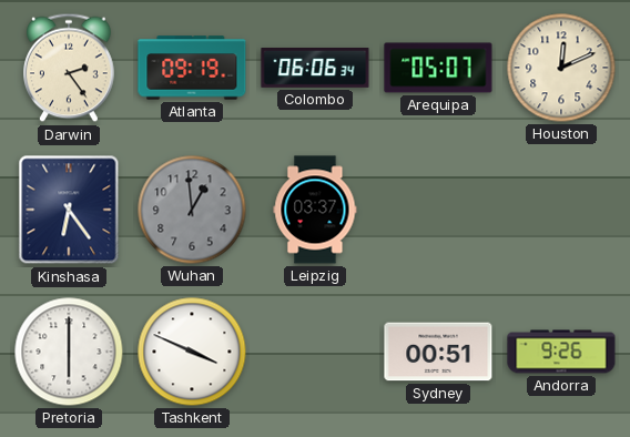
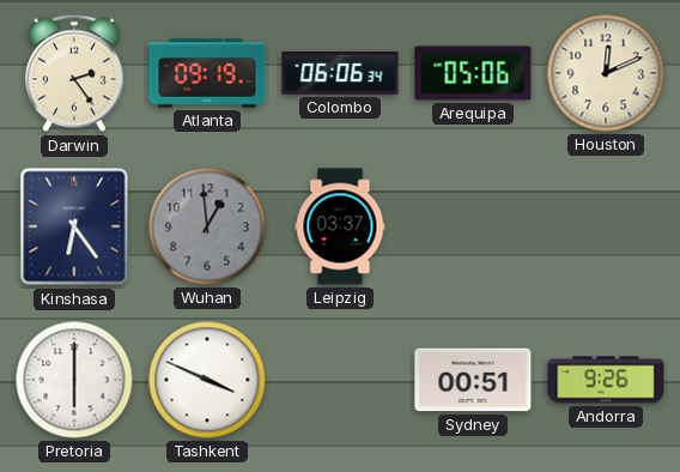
Arequipa: 05:07 -> 05:06 (473, 73)
